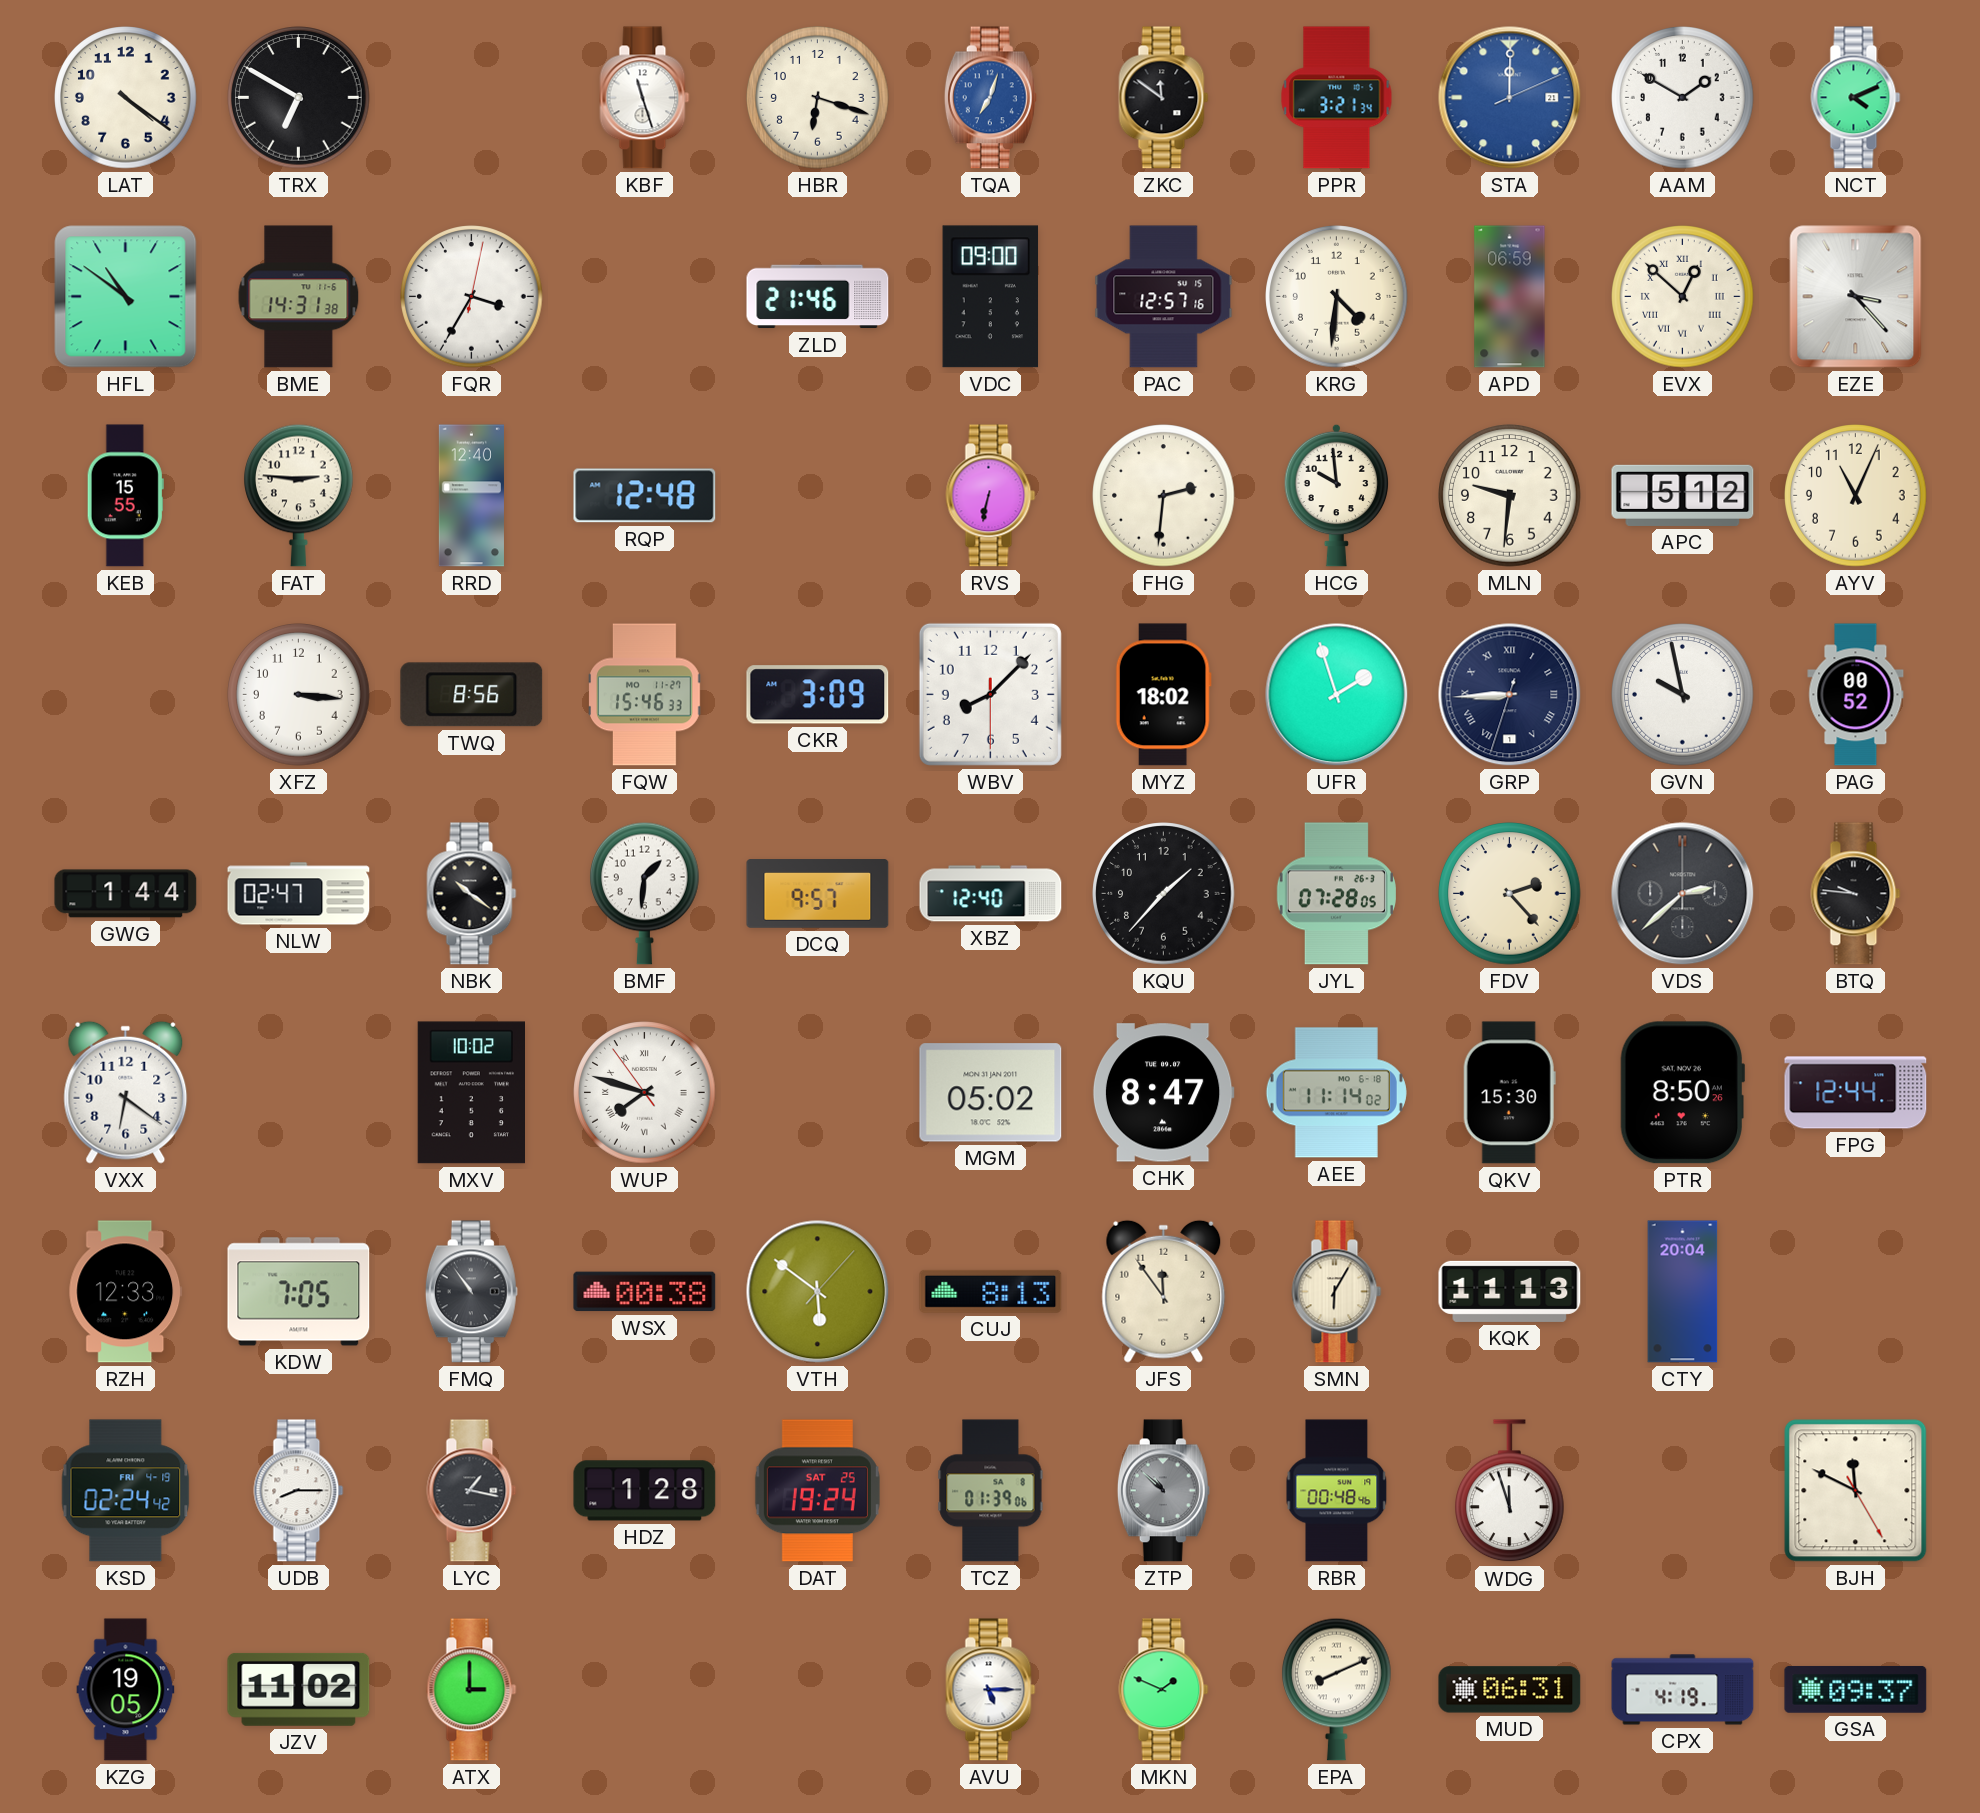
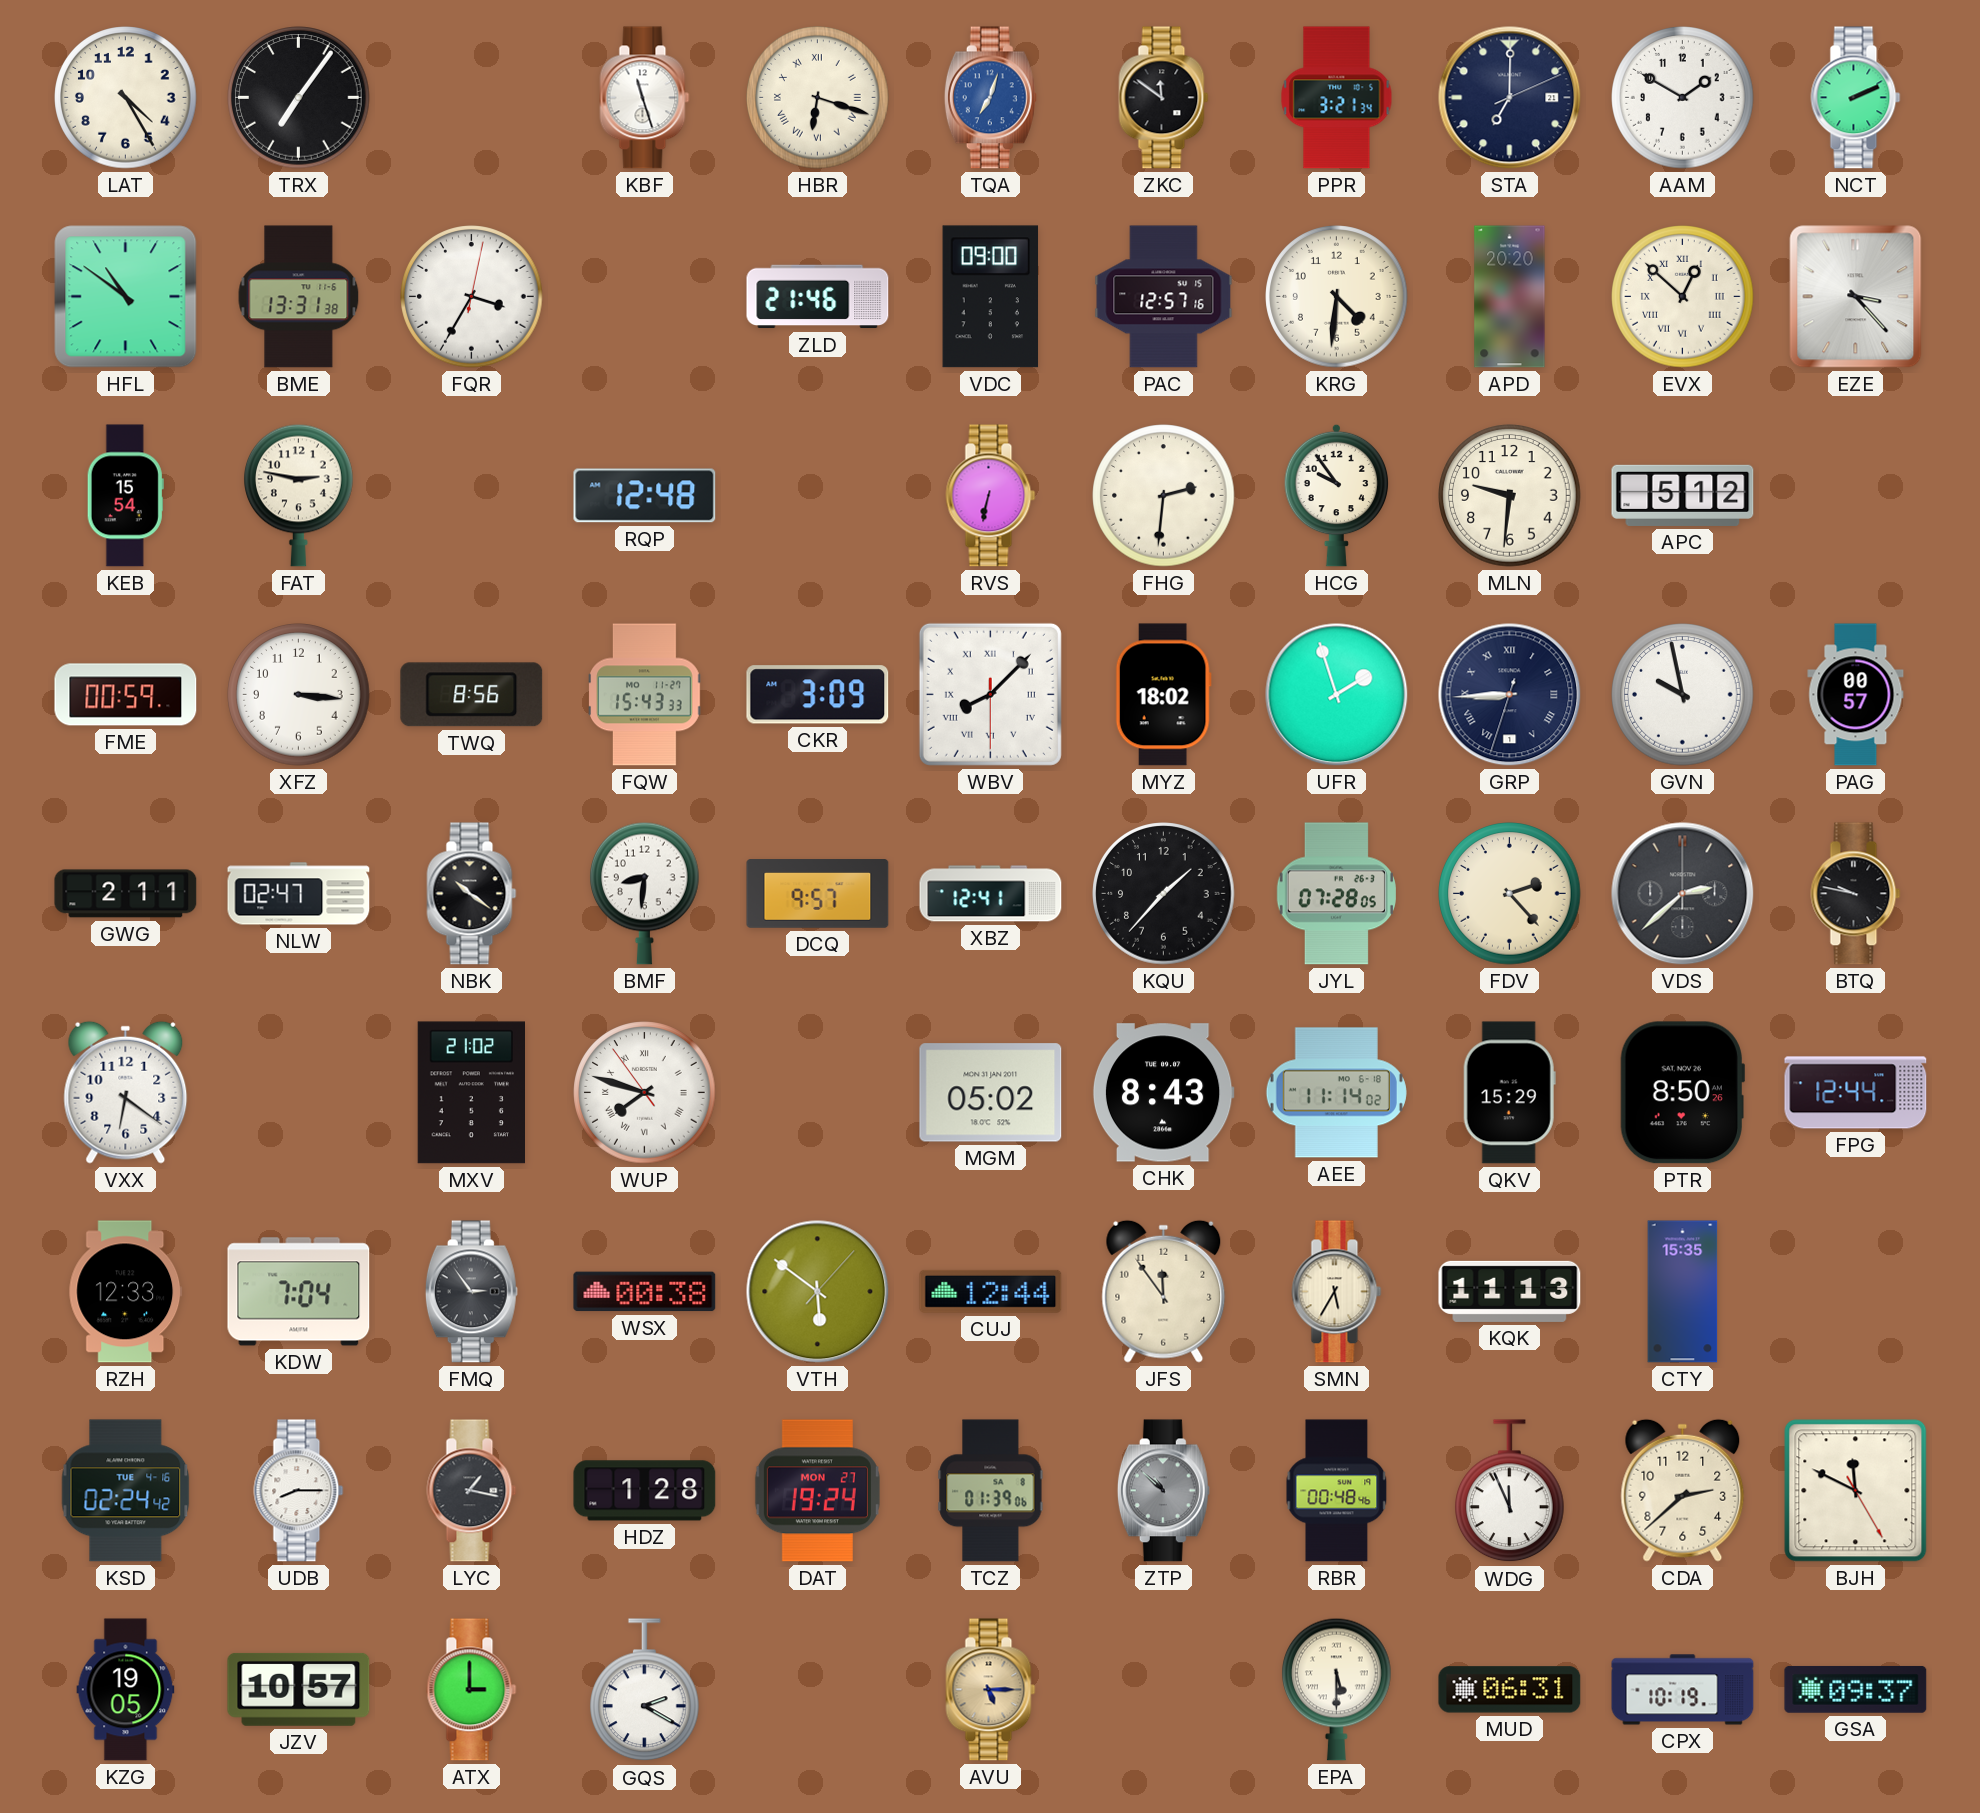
LAT: 4:21 -> 4:25 (126, 98)
TRX: 6:50 -> 7:06 (299, 98)
HBR numerals: Arabic -> Roman (818, 98)
STA: 12:00 -> 7:00 (1510, 98)
STA dial: blue -> navy (1510, 98)
NCT: 4:11 -> 2:11 (1856, 98)
BME: 14:31 -> 13:31 (299, 297)
APD: 06:59 -> 20:20 (1510, 297)
KEB: 15:55 -> 15:54 (125, 496)
FAT: 2:46 -> 2:47 (299, 495)
RRD: 12:40 -> none (471, 496)
HCG: 9:59 -> 9:54 (1337, 495)
AYV: 11:04 -> none (1856, 496)
FME: none -> 00:59 (126, 695)
FQW: 15:46 -> 15:43 (645, 695)
WBV numerals: Arabic -> Roman (990, 694)
PAG: 00:52 -> 00:57 (1856, 695)
GWG: 1:44 -> 2:11 (126, 894)
BMF: 1:31 -> 8:31 (645, 893)
XBZ: 12:40 -> 12:41 (991, 894)
BTQ: 9:46 -> 9:47 (1856, 894)
MXV: 10:02 -> 21:02 (471, 1093)
CHK: 8:47 -> 8:43 (1163, 1093)
QKV: 15:30 -> 15:29 (1509, 1093)
KDW: 7:05 -> 7:04 (299, 1292)
FMQ: 10:54 -> 2:54 (471, 1292)
CUJ: 8:13 -> 12:44 (991, 1291)
SMN: 6:05 -> 5:35 (1337, 1292)
CTY: 20:04 -> 15:35 (1683, 1292)
KSD date: FRI 4-19 -> TUE 4-16 (126, 1491)
DAT date: SAT 25 -> MON 27 (817, 1491)
WDG: 11:57 -> 11:56 (1510, 1491)
CDA: none -> 2:38 (1683, 1490)
JZV: 11:02 -> 10:57 (299, 1689)
GQS: none -> 2:20 (645, 1690)
AVU dial: white -> champagne (991, 1690)
MKN: 1:49 -> none (1164, 1690)
EPA: 8:11 -> 5:30 (1337, 1689)
CPX: 4:19 -> 10:19 (1683, 1690)
